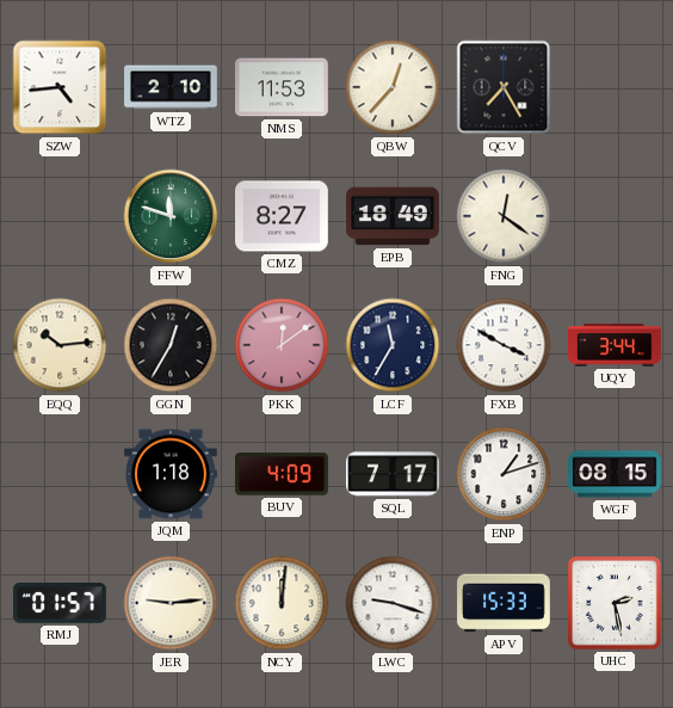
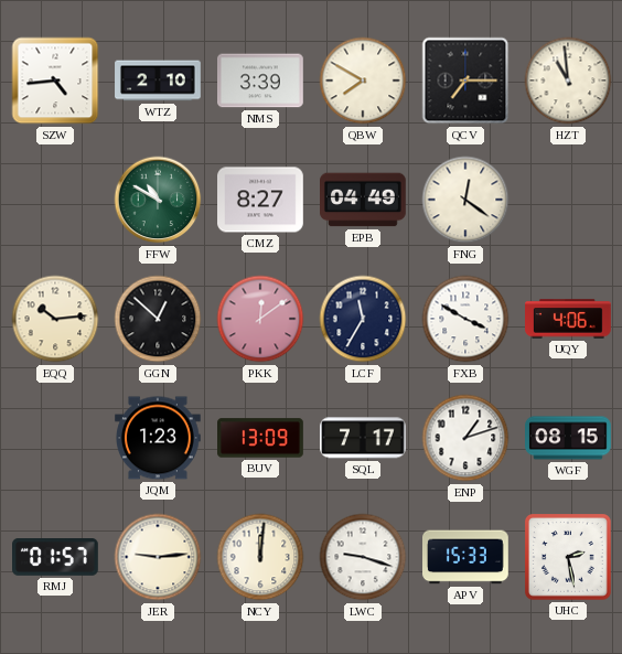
NMS: 11:53 -> 3:39 (261, 81)
QBW: 12:37 -> 7:50 (363, 81)
QCV: 7:25 -> 7:15 (465, 81)
HZT: none -> 10:59 (568, 81)
FFW: 11:48 -> 10:50 (158, 200)
EPB: 18:49 -> 04:49 (364, 200)
GGN: 12:35 -> 12:52 (158, 319)
UQY: 3:44 -> 4:06 (569, 319)
JQM: 1:18 -> 1:23 (159, 438)
BUV: 4:09 -> 13:09 (261, 438)
